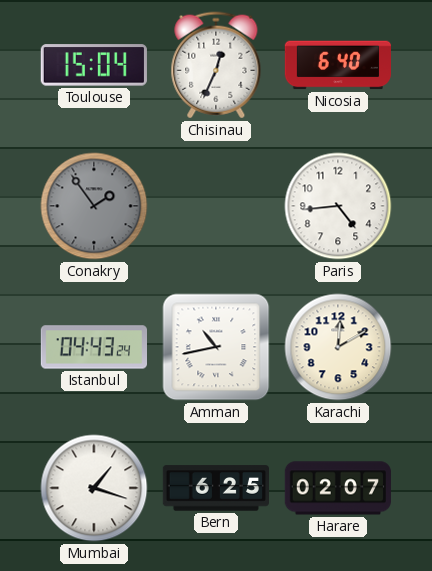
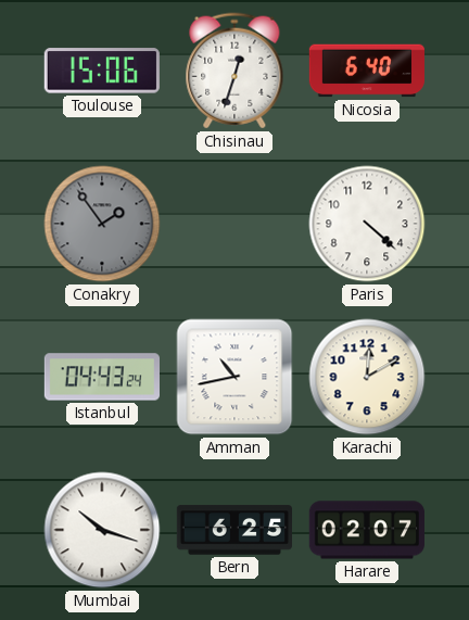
Toulouse: 15:04 -> 15:06 (102, 71)
Chisinau: 12:34 -> 12:33 (234, 71)
Paris: 4:44 -> 4:22 (367, 224)
Mumbai: 1:18 -> 10:18 (102, 530)
